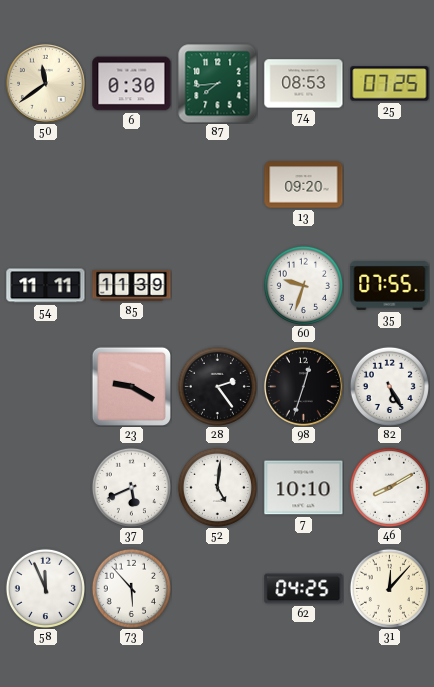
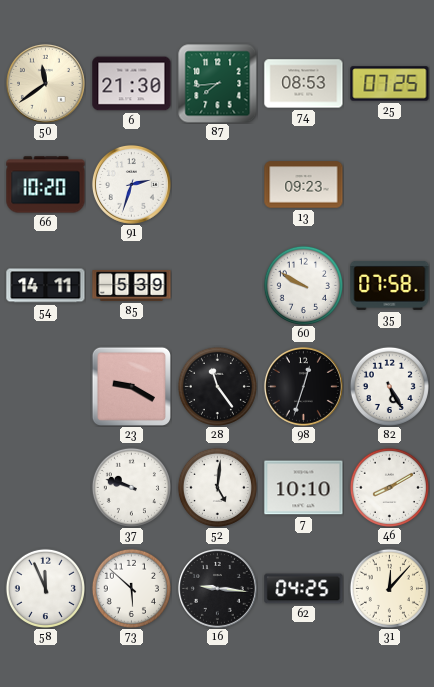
6: 0:30 -> 21:30 (132, 84)
66: none -> 10:20 (46, 185)
91: none -> 2:33 (131, 184)
13: 09:20 -> 09:23 (304, 185)
54: 11:11 -> 14:11 (46, 286)
85: 11:39 -> 5:39 (132, 285)
60: 9:33 -> 9:50 (303, 285)
35: 07:55 -> 07:58 (390, 285)
28: 2:24 -> 11:24 (217, 386)
37: 5:41 -> 9:48 (131, 487)
73: 5:53 -> 5:52 (131, 588)
16: none -> 9:16 (217, 588)
